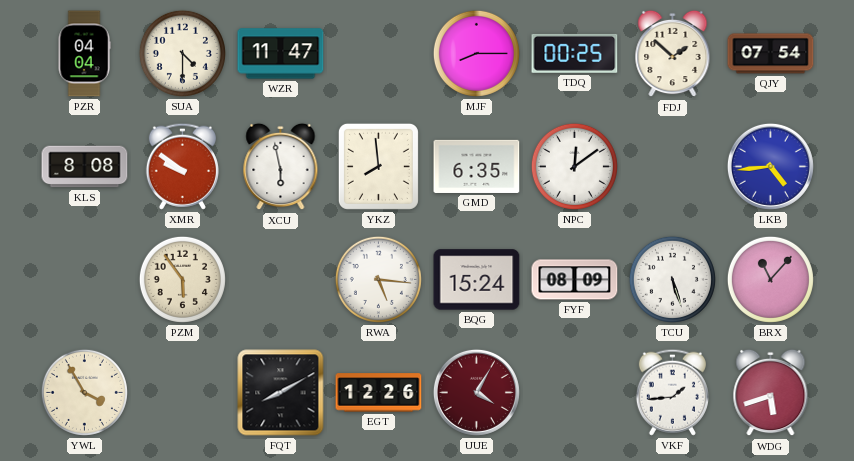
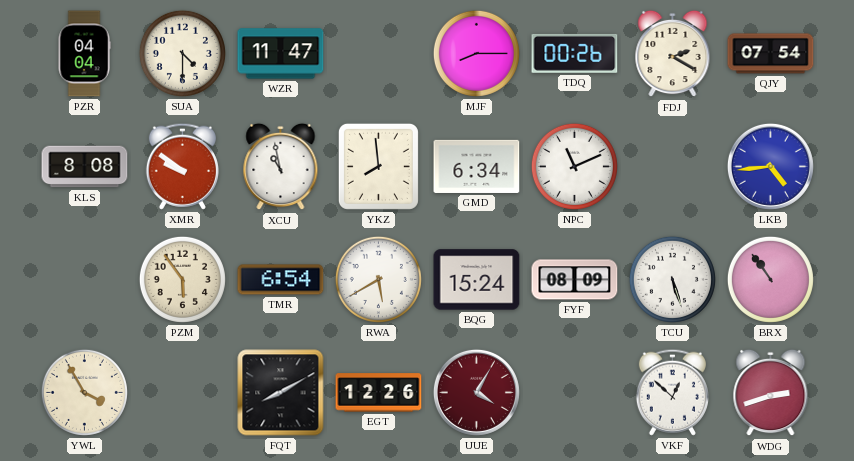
TDQ: 00:25 -> 00:26 (575, 53)
FDJ: 1:52 -> 2:20 (673, 54)
XCU: 5:58 -> 10:58 (281, 167)
GMD: 6:35 -> 6:34 (477, 166)
NPC: 12:09 -> 11:11 (574, 166)
TMR: none -> 6:54 (281, 280)
RWA: 5:16 -> 5:40 (378, 279)
BRX: 11:07 -> 10:54 (770, 279)
VKF: 1:44 -> 12:52 (672, 392)
WDG: 5:42 -> 2:42 (771, 393)
